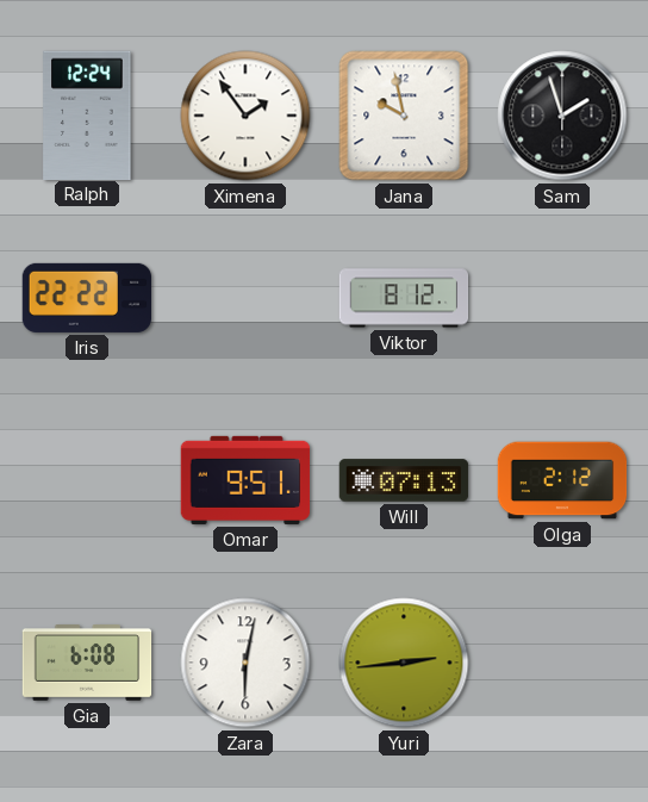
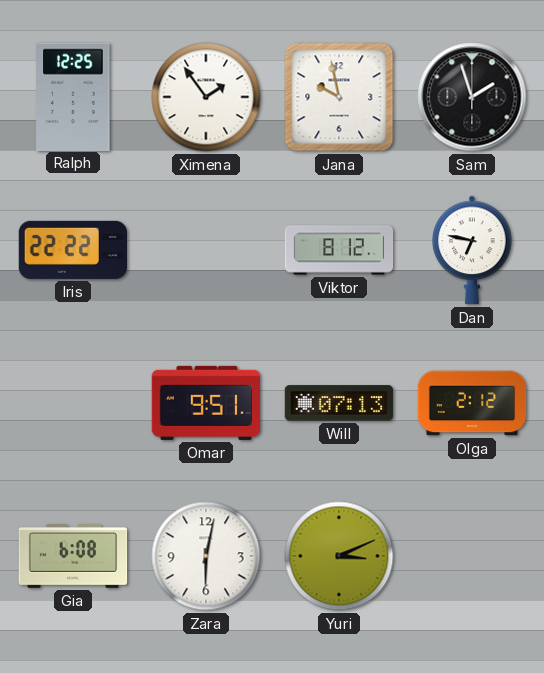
Ralph: 12:24 -> 12:25 (73, 96)
Dan: none -> 6:47 (472, 250)
Yuri: 2:44 -> 3:11 (339, 556)
